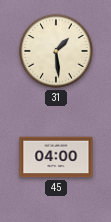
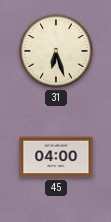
31: 1:29 -> 6:27 (56, 51)
